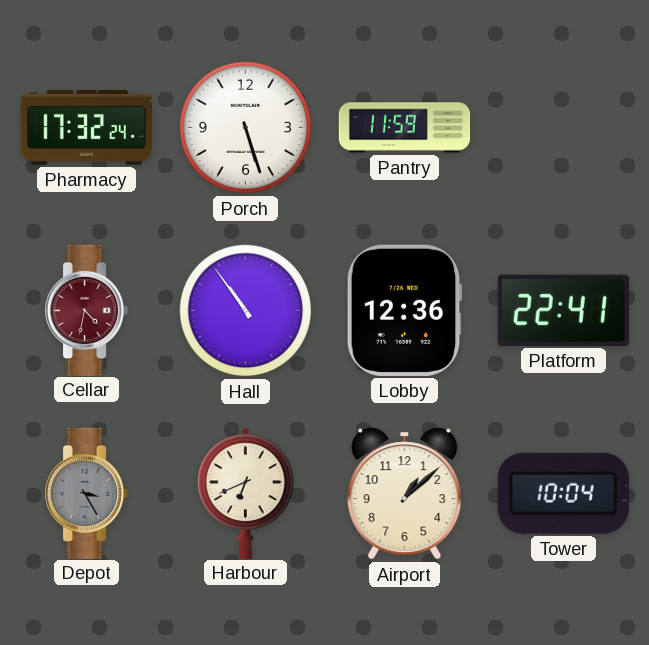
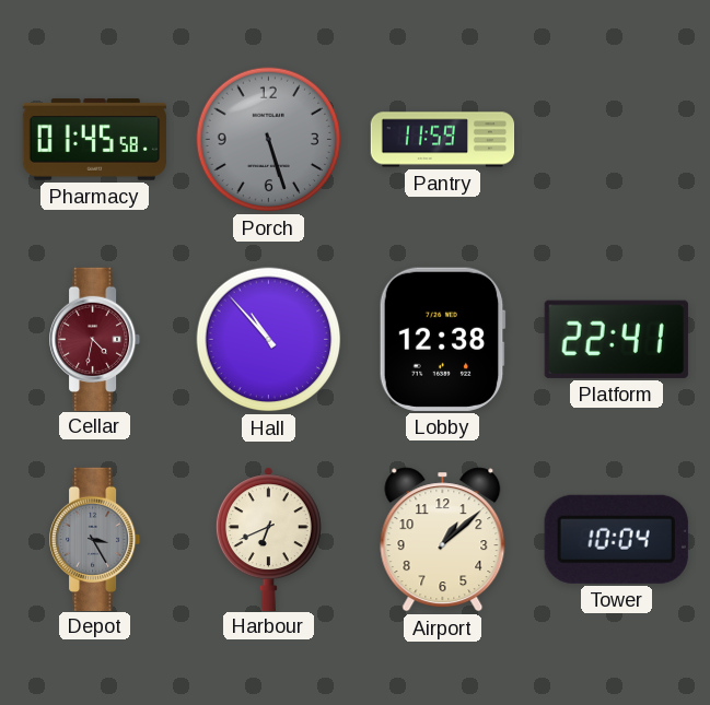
Pharmacy: 17:32 -> 01:45 (94, 140)
Porch dial: white -> grey (269, 140)
Hall: 10:54 -> 10:53 (269, 340)
Lobby: 12:36 -> 12:38 (442, 339)
